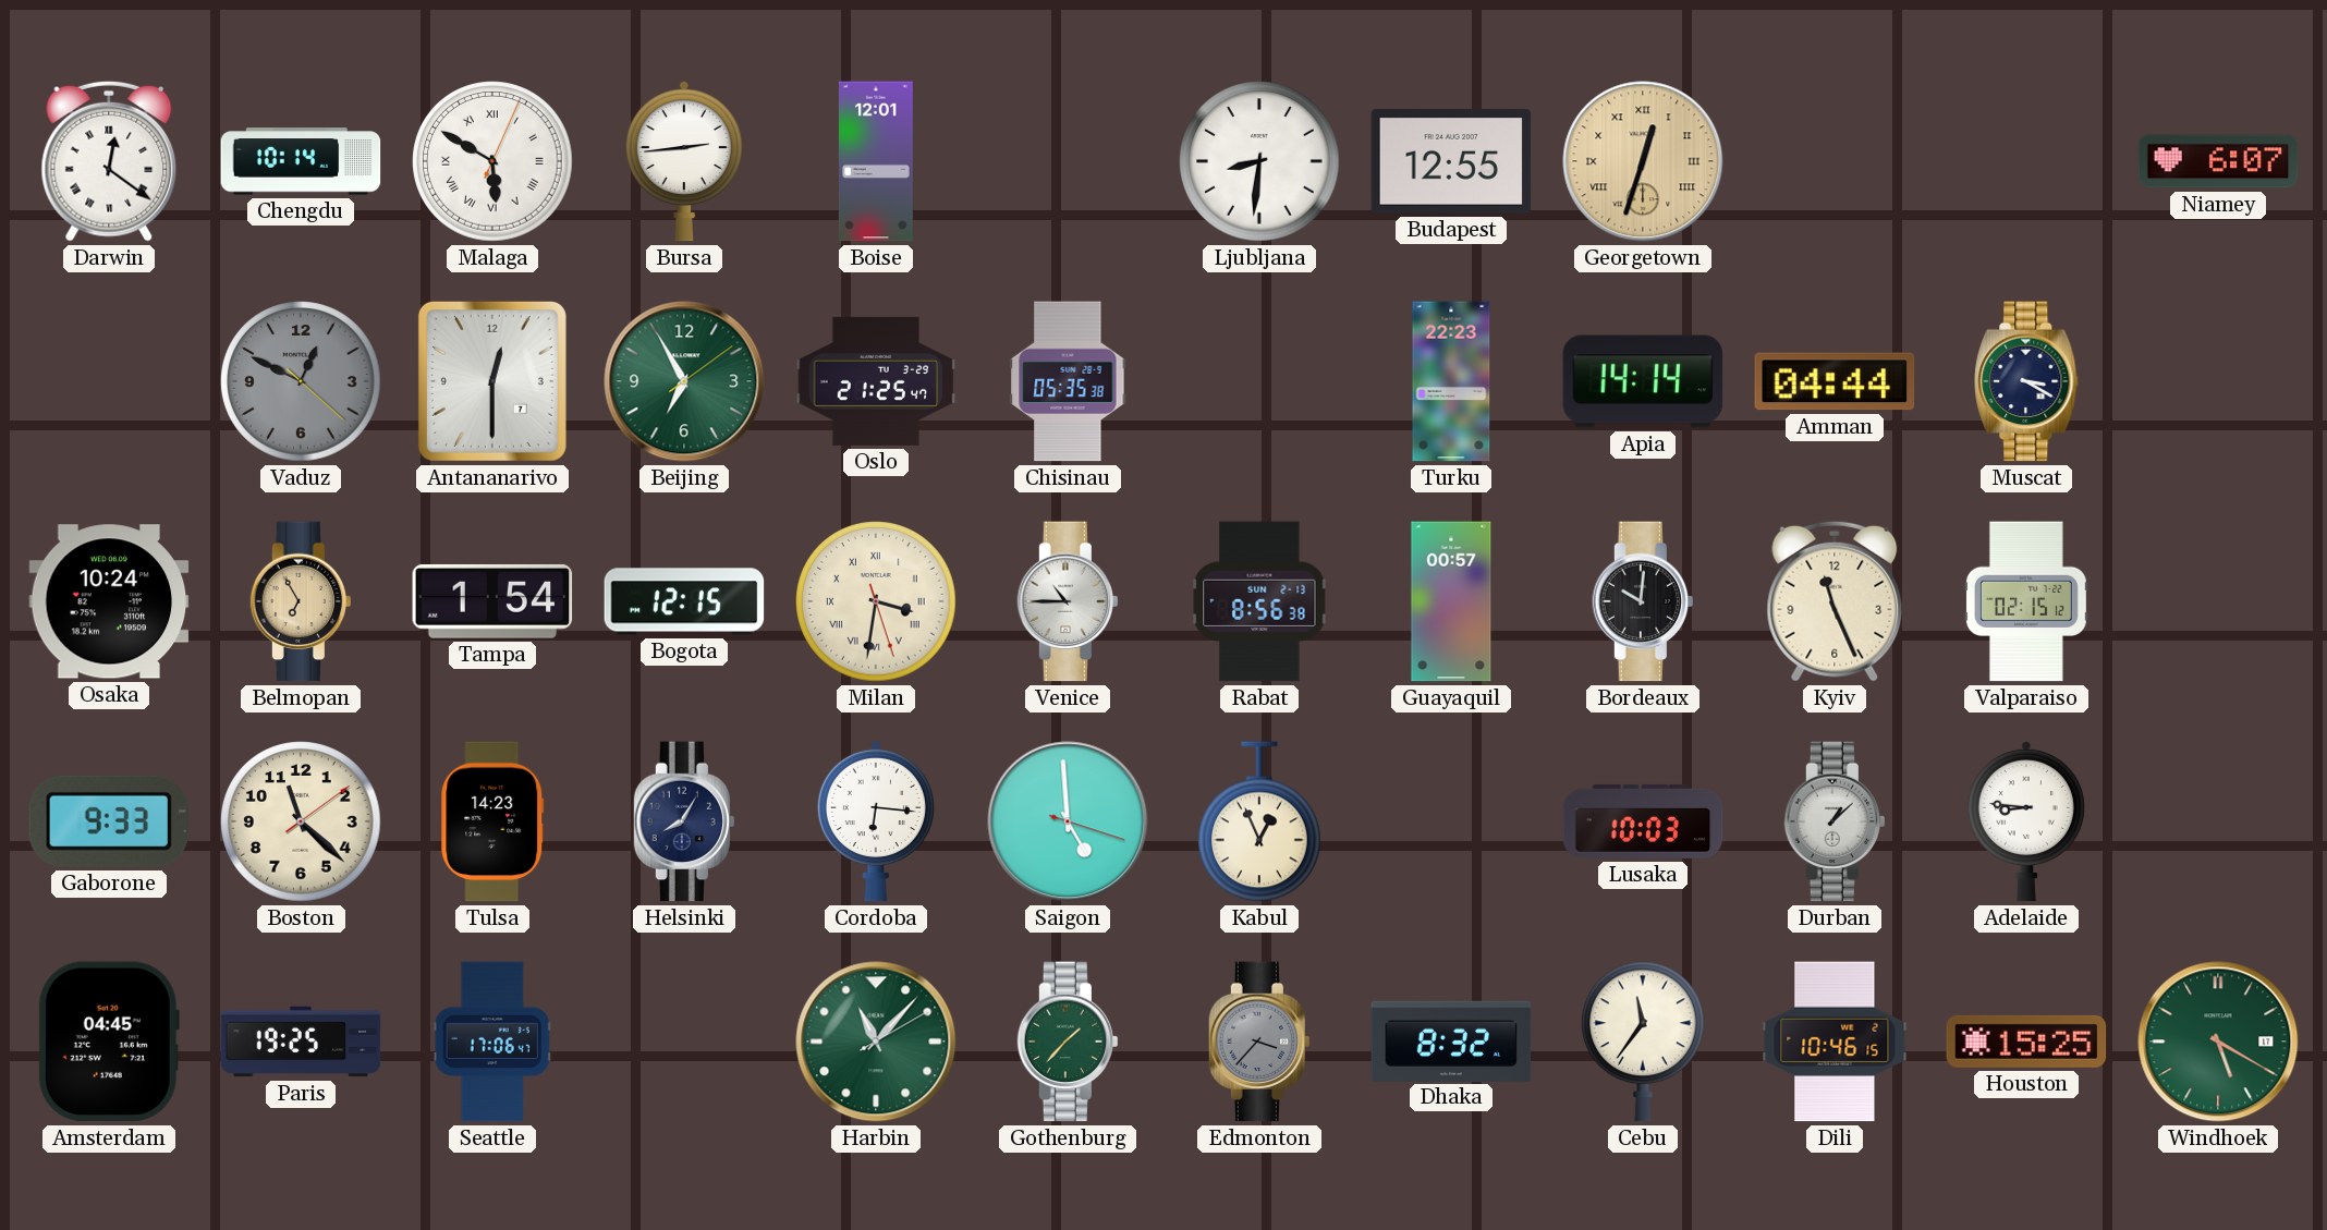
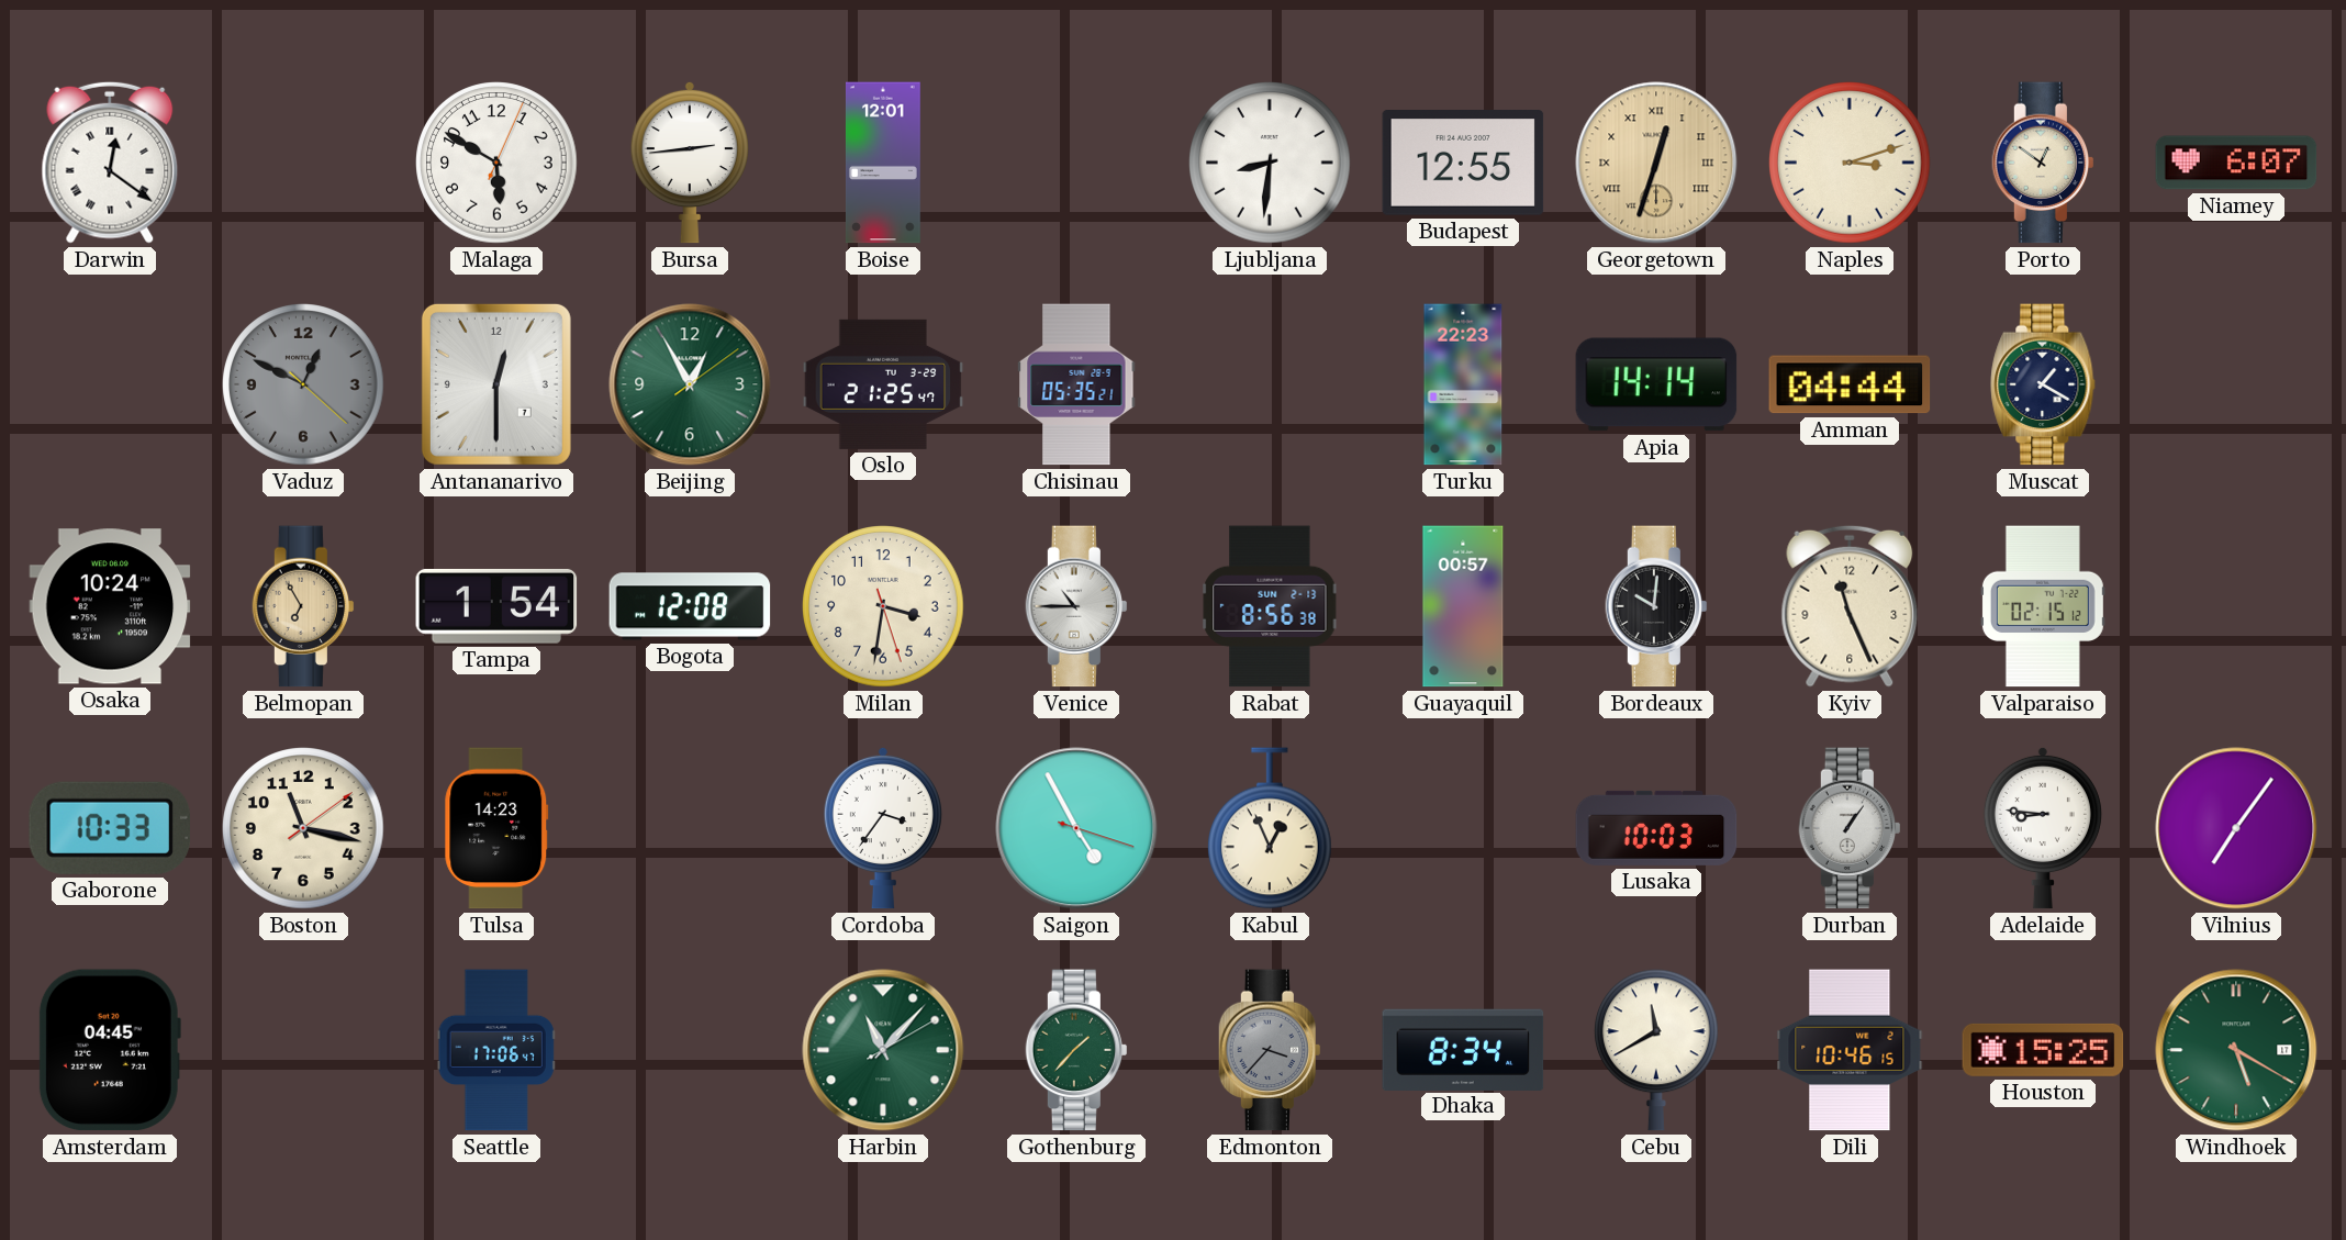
Chengdu: 10:14 -> none (301, 161)
Malaga numerals: Roman -> Arabic (496, 163)
Naples: none -> 3:12 (1850, 163)
Porto: none -> 12:51 (2043, 163)
Beijing: 6:55 -> 12:55 (690, 384)
Chisinau: 05:35:38 -> 05:35:21 (1076, 384)
Muscat: 3:20 -> 1:20 (2043, 384)
Bogota: 12:15 -> 12:08 (690, 606)
Milan numerals: Roman -> Arabic (883, 606)
Gaborone: 9:33 -> 10:33 (109, 828)
Boston: 11:22 -> 11:17 (303, 828)
Helsinki: 8:05 -> none (684, 821)
Cordoba: 6:16 -> 3:36 (883, 828)
Saigon: 4:59 -> 4:55 (1076, 828)
Durban: 1:08 -> 1:06 (1850, 828)
Vilnius: none -> 7:06 (2236, 828)
Paris: 19:25 -> none (301, 1042)
Dhaka: 8:32 -> 8:34 (1463, 1049)
Cebu: 11:36 -> 11:40 (1657, 1050)
